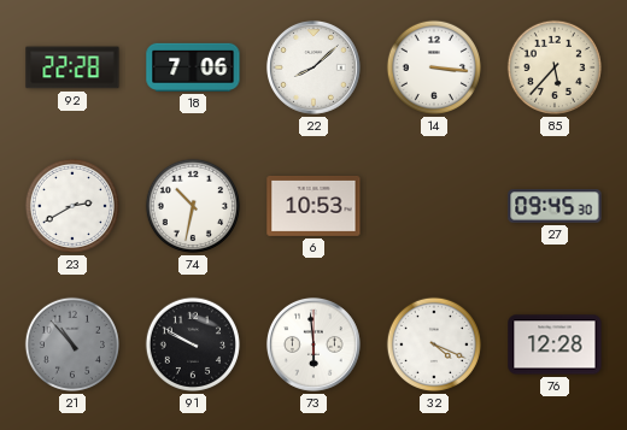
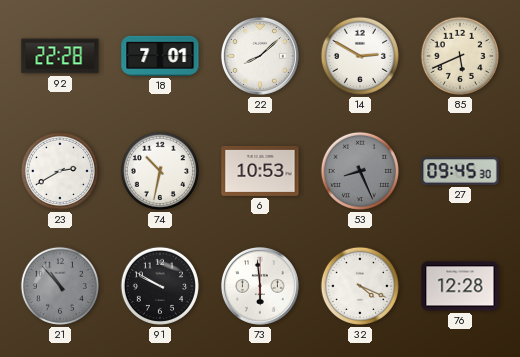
18: 7:06 -> 7:01 (160, 56)
14: 3:16 -> 2:50 (360, 56)
85: 5:37 -> 5:41 (460, 56)
53: none -> 8:26 (360, 171)
